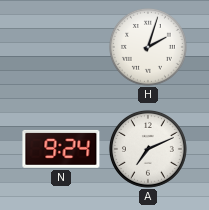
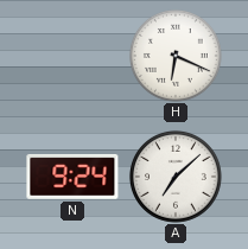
H: 2:03 -> 6:19 (176, 56)
A: 7:11 -> 7:08 (176, 177)
